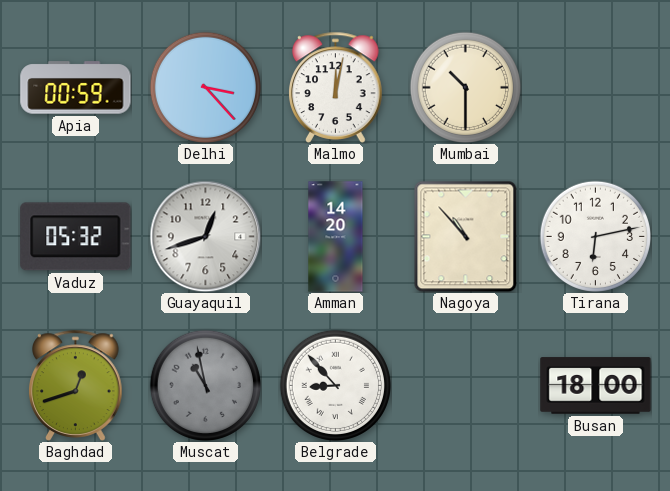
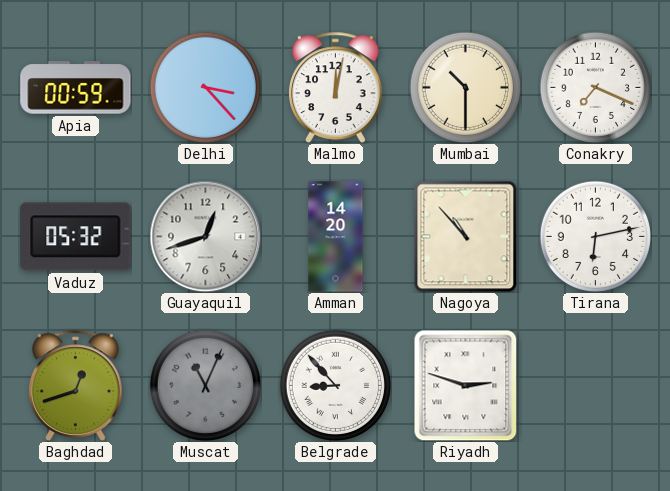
Conakry: none -> 7:19 (595, 87)
Muscat: 10:58 -> 11:04 (205, 385)
Riyadh: none -> 2:48 (466, 385)
Busan: 18:00 -> none (596, 386)
